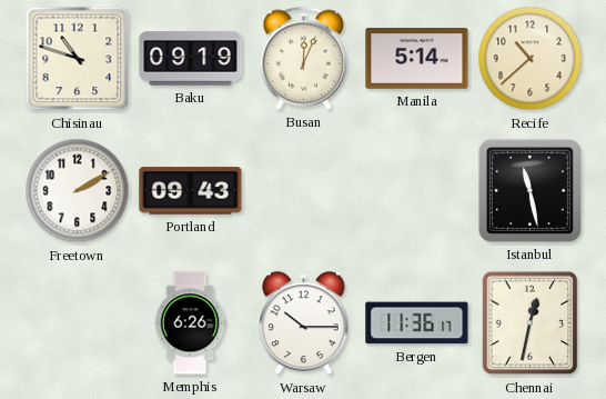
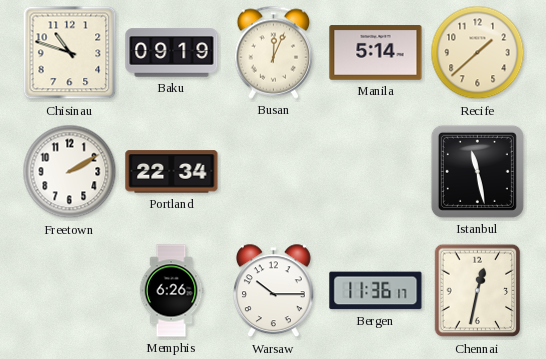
Recife: 10:38 -> 1:38 (478, 53)
Portland: 09:43 -> 22:34 (172, 172)
